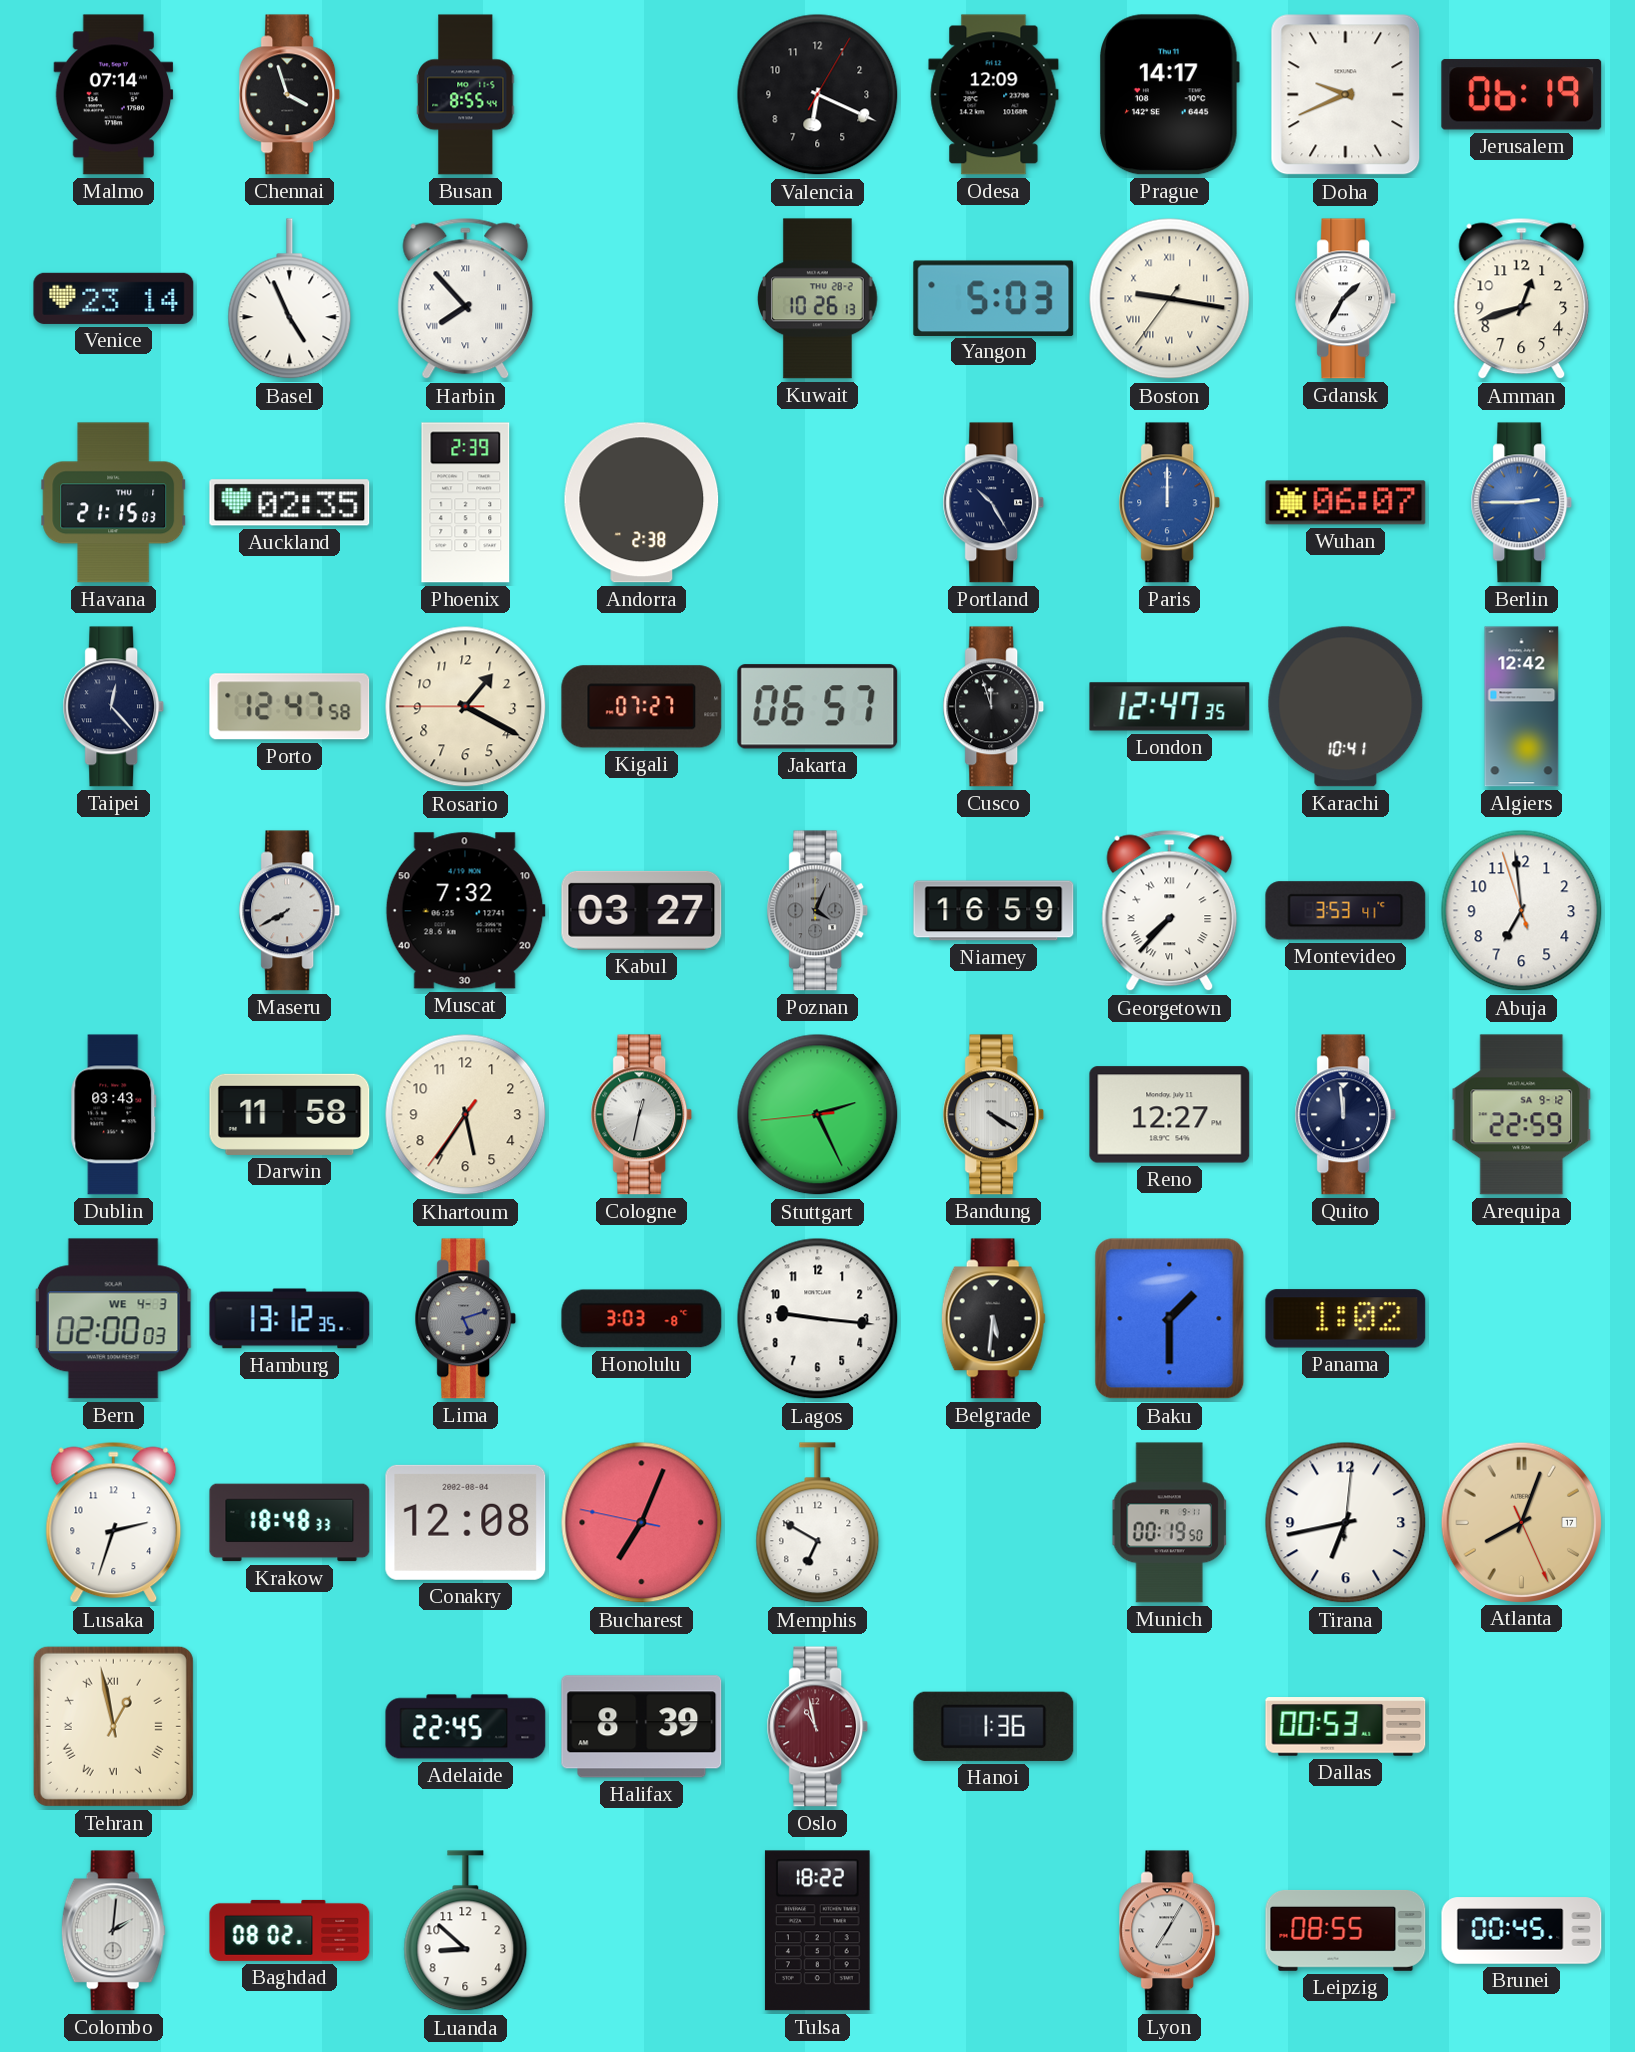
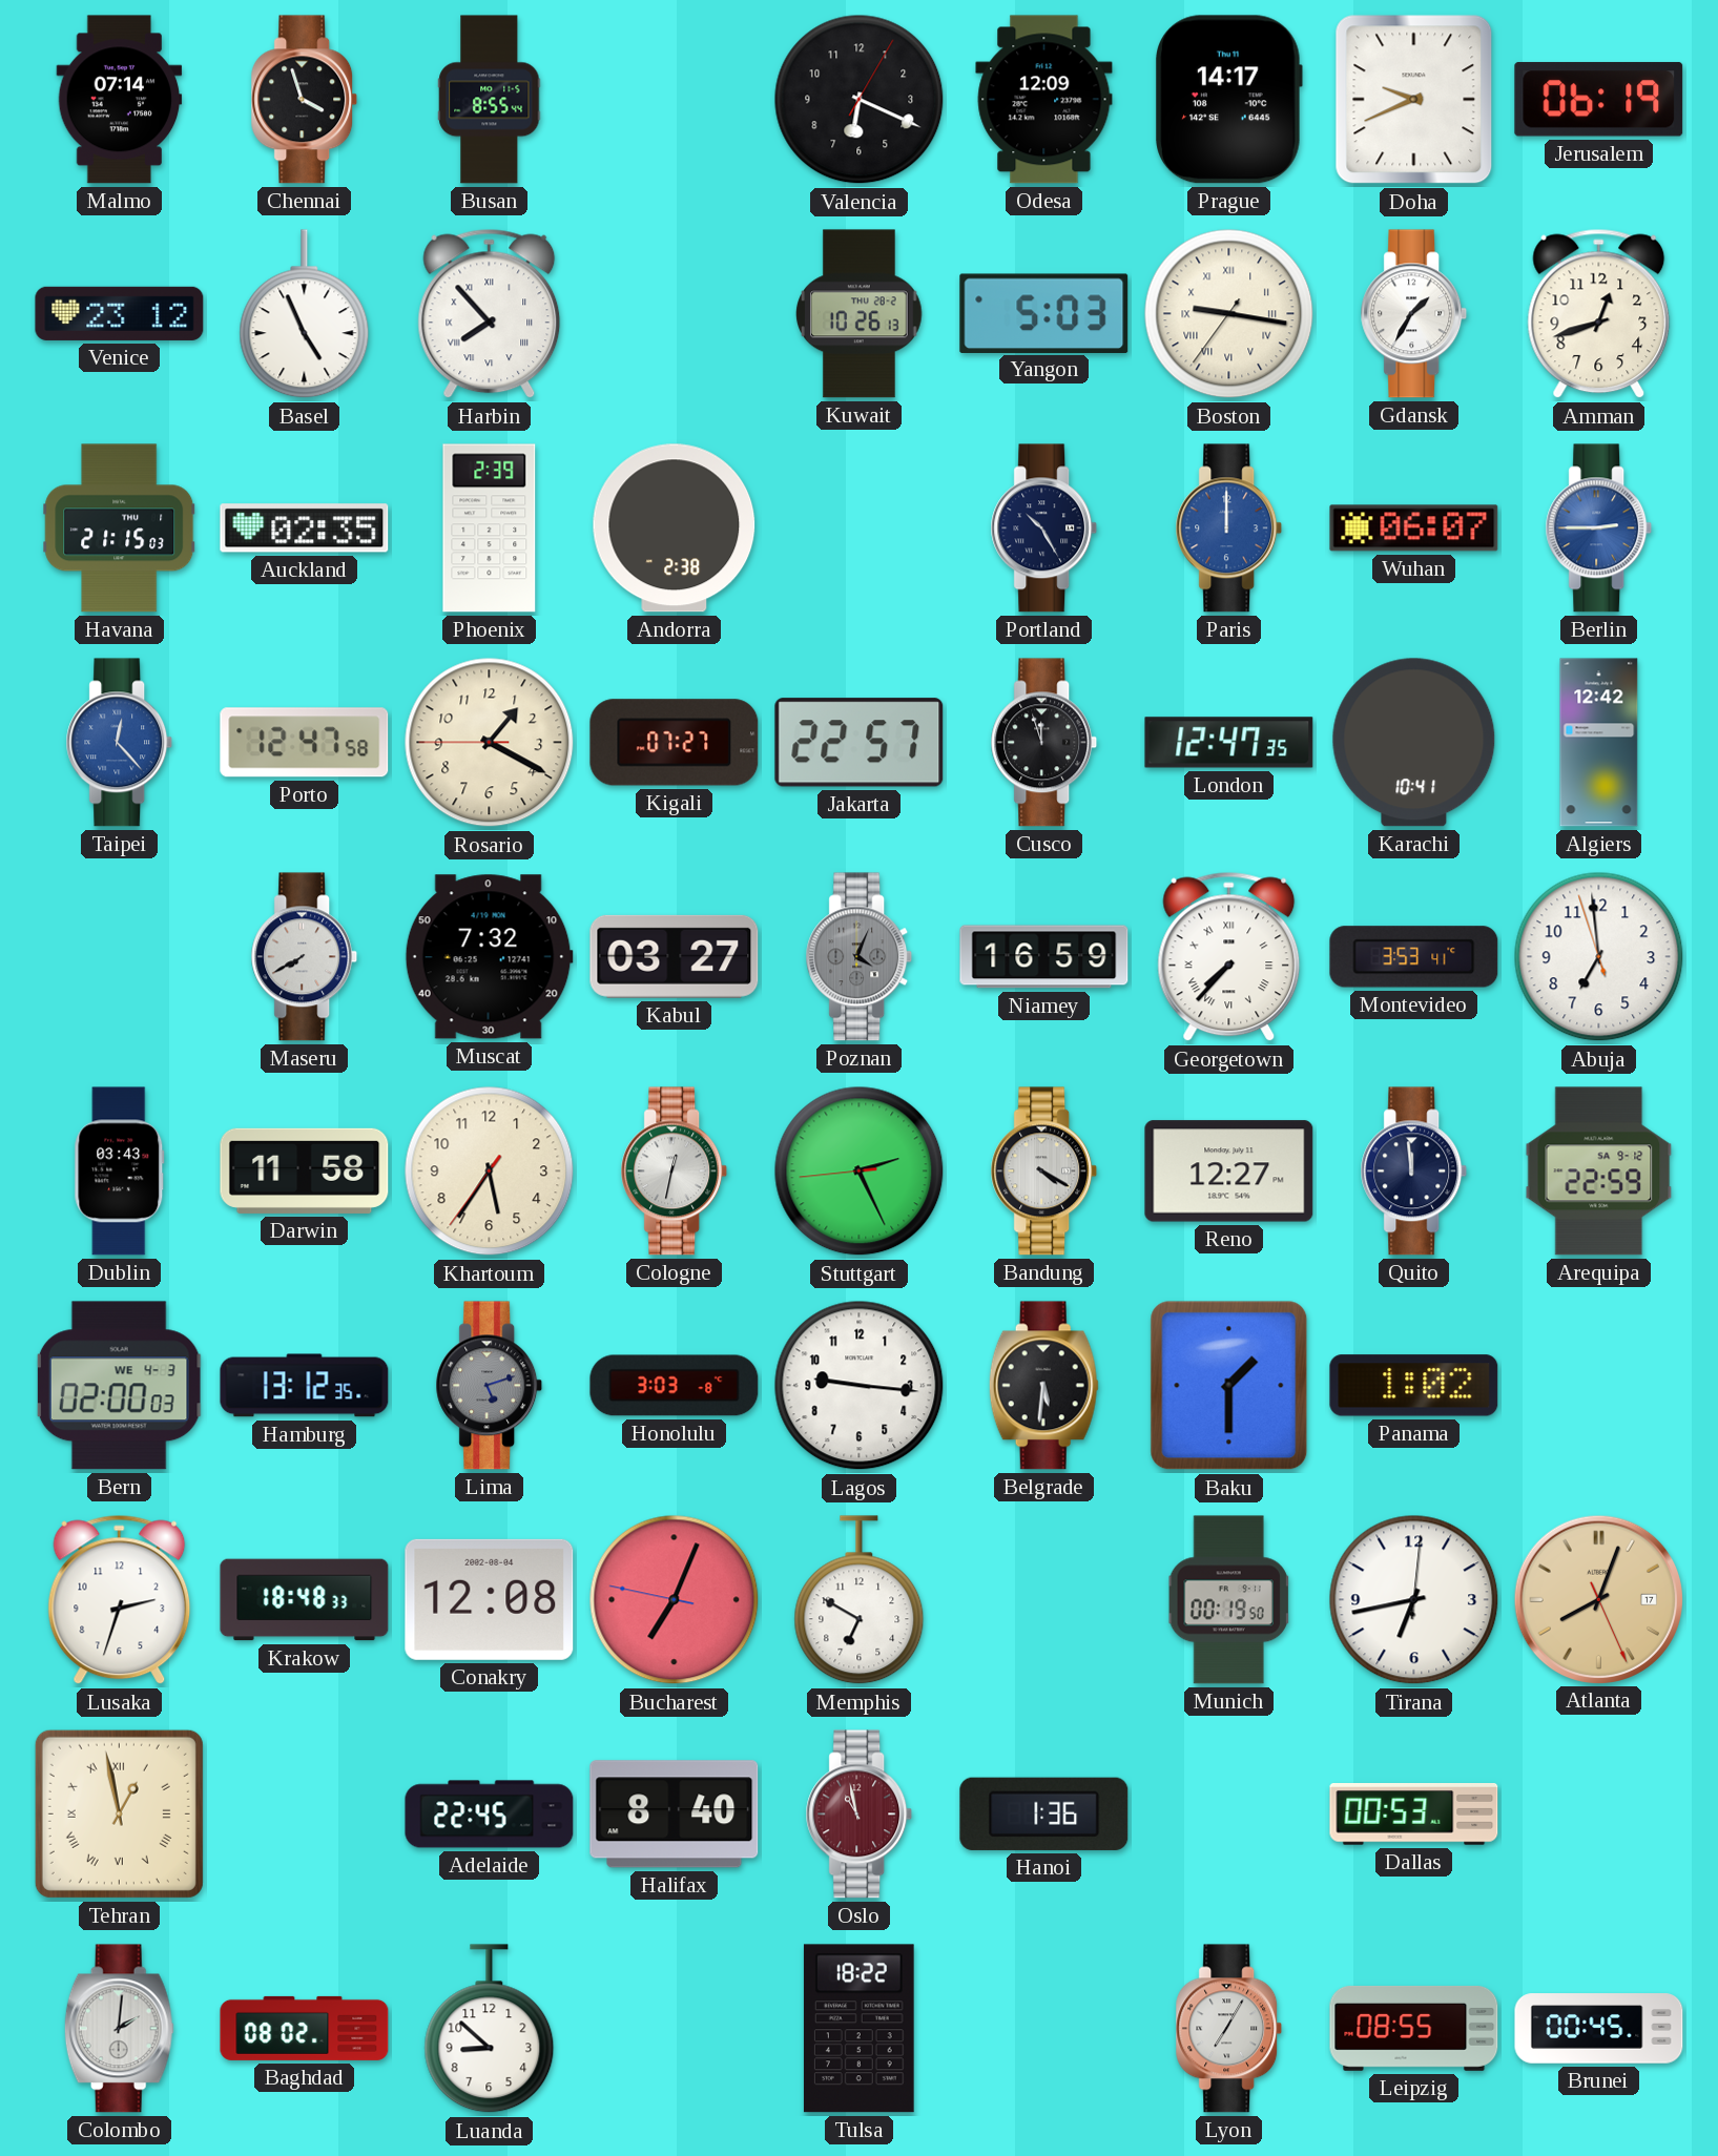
Venice: 23:14 -> 23:12 (120, 313)
Taipei dial: navy -> blue (120, 743)
Jakarta: 06:57 -> 22:57 (860, 743)
Halifax: 8:39 -> 8:40 (675, 1815)
